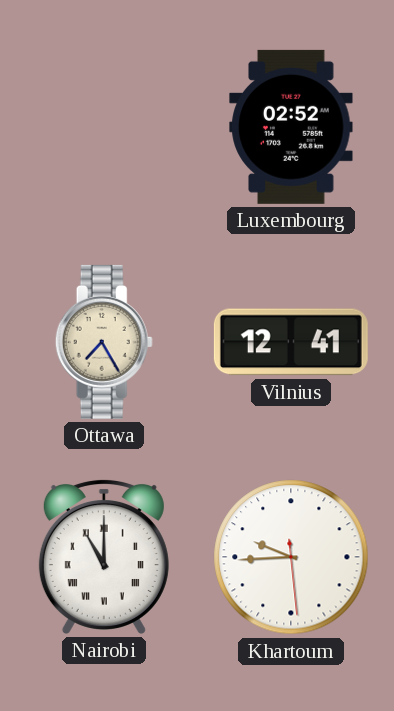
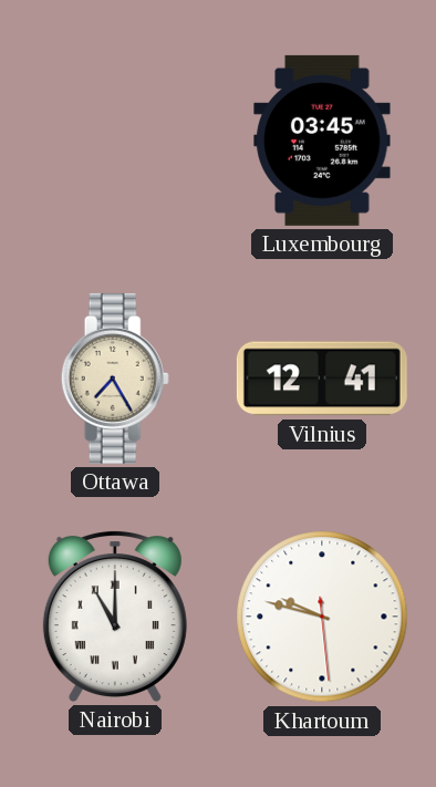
Luxembourg: 02:52 -> 03:45 (322, 141)
Khartoum: 9:44 -> 9:47 (322, 617)
